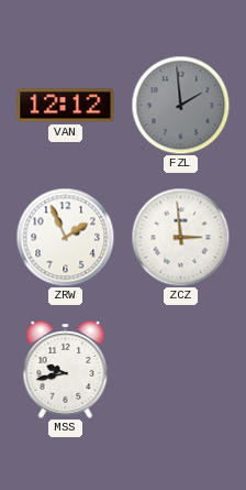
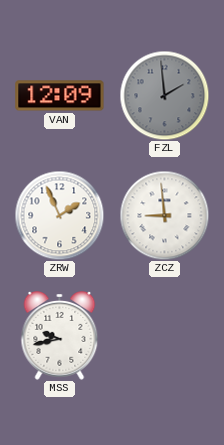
VAN: 12:12 -> 12:09 (60, 96)
ZCZ: 2:59 -> 8:59 (164, 215)
